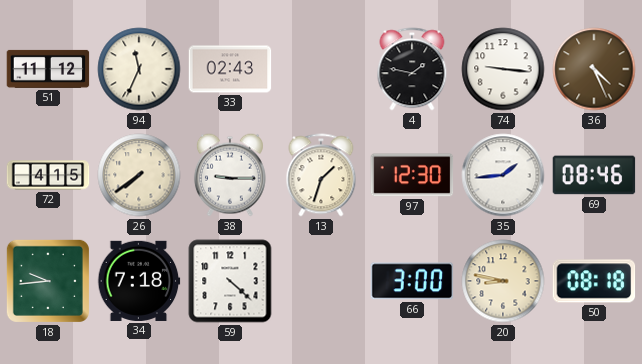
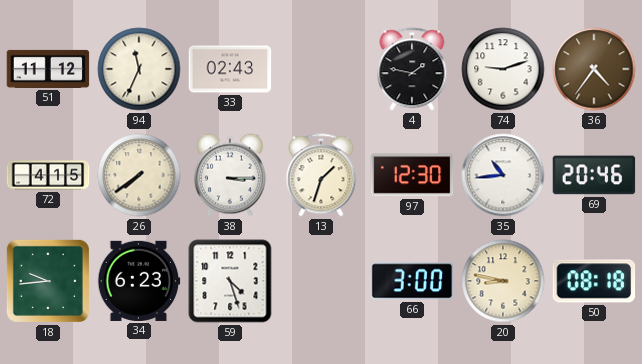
74: 9:16 -> 9:12 (503, 69)
36: 4:26 -> 4:36 (594, 69)
38: 9:15 -> 3:15 (230, 175)
35: 1:44 -> 10:44 (503, 175)
69: 08:46 -> 20:46 (594, 175)
34: 7:18 -> 6:23 (139, 281)
59: 4:22 -> 4:27 (230, 281)
